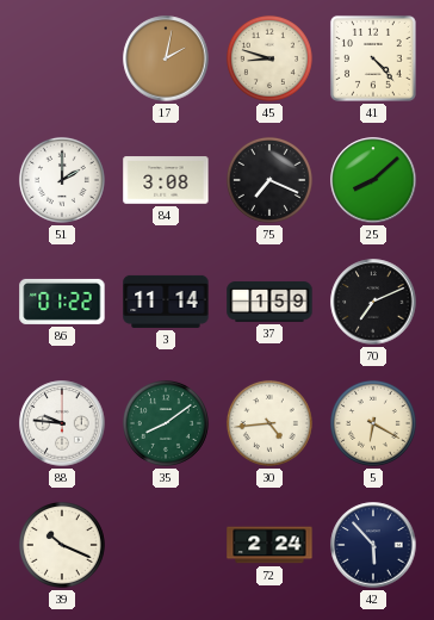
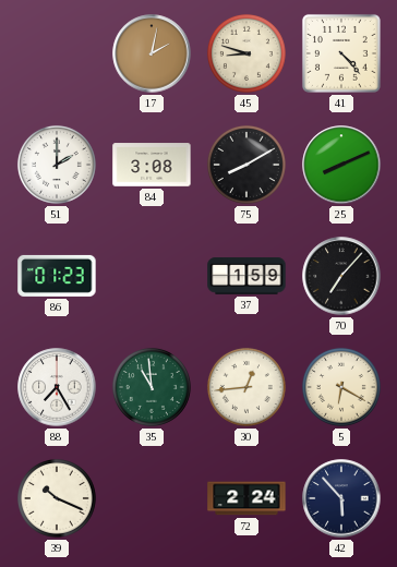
75: 7:19 -> 8:10 (246, 165)
25: 8:08 -> 8:11 (341, 165)
86: 01:22 -> 01:23 (57, 276)
3: 11:14 -> none (166, 302)
70: 7:11 -> 7:07 (341, 276)
88: 9:46 -> 7:25 (57, 387)
35: 8:09 -> 10:59 (152, 387)
30: 4:44 -> 12:44 (246, 387)
